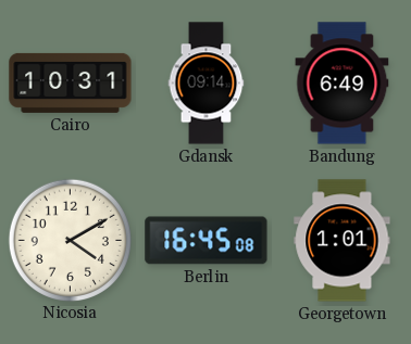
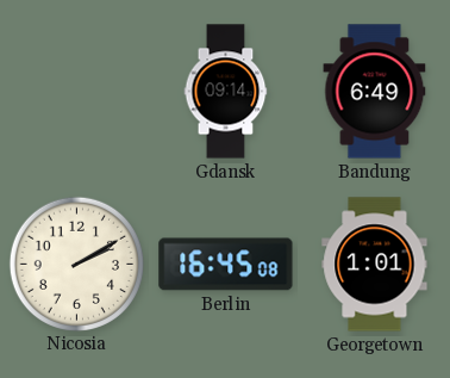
Cairo: 10:31 -> none (71, 82)
Nicosia: 4:10 -> 2:10 (76, 264)
